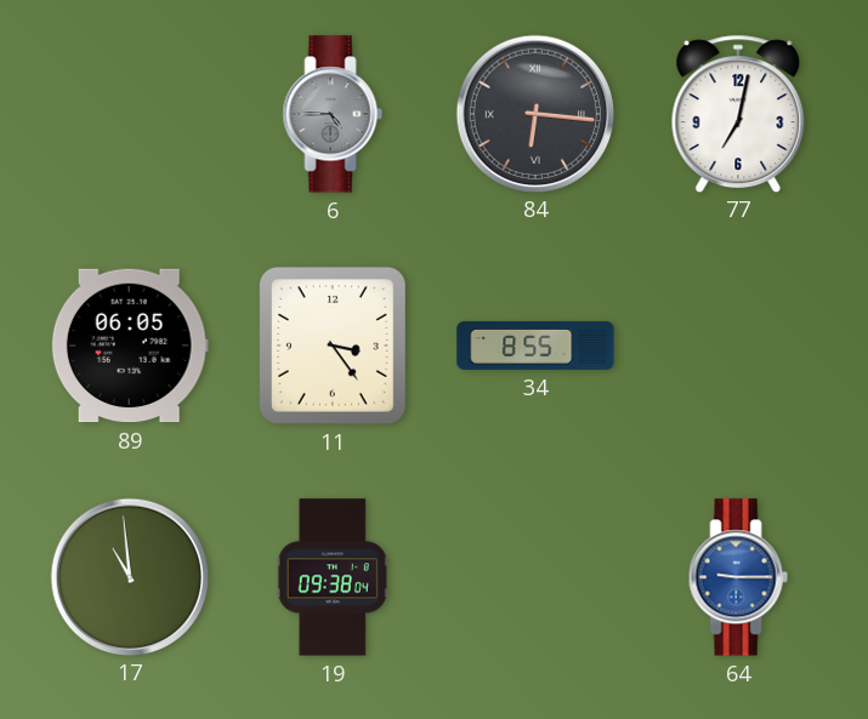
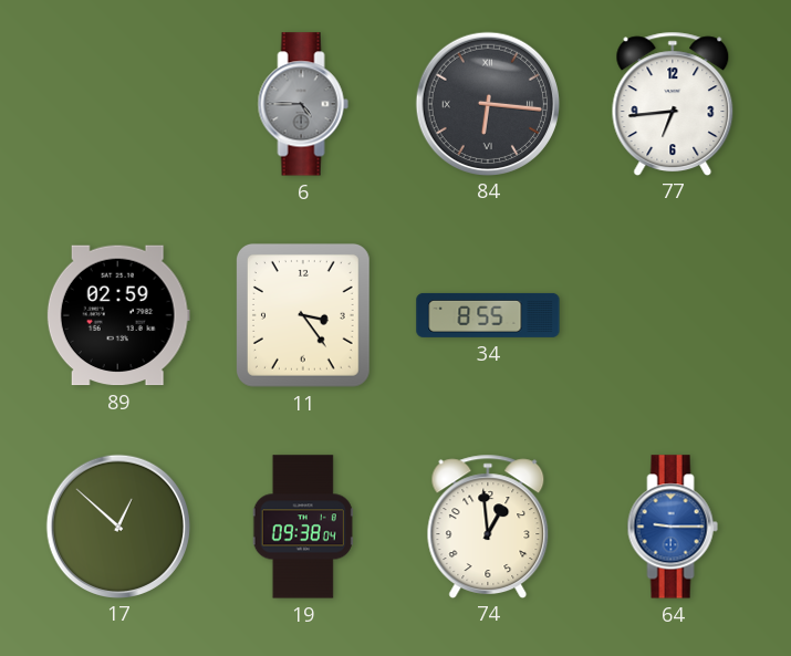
77: 7:02 -> 6:44 (673, 103)
89: 06:05 -> 02:59 (118, 315)
17: 10:59 -> 12:52 (117, 525)
74: none -> 12:59 (488, 525)
